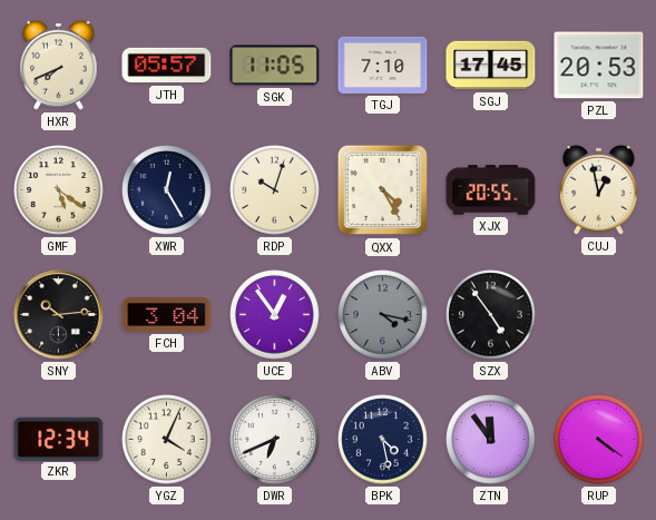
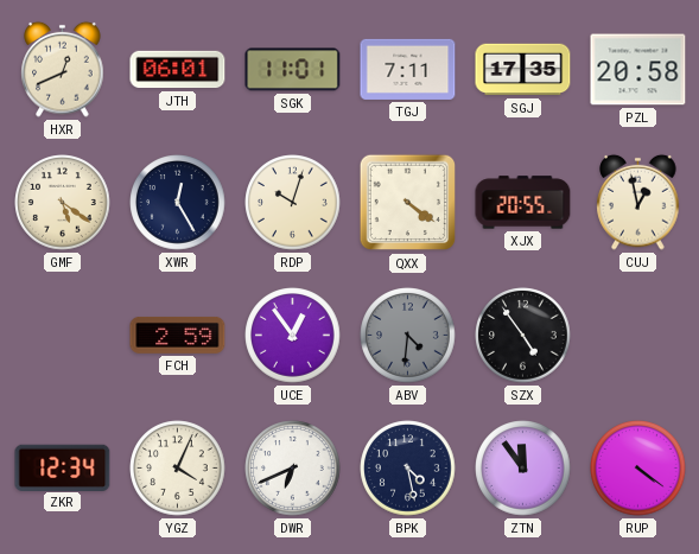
HXR: 7:41 -> 12:41 (63, 69)
JTH: 05:57 -> 06:01 (178, 70)
SGK: 11:05 -> 11:01 (293, 70)
TGJ: 7:10 -> 7:11 (408, 69)
SGJ: 17:45 -> 17:35 (523, 70)
PZL: 20:53 -> 20:58 (638, 70)
QXX: 4:25 -> 4:21 (408, 203)
SNY: 10:14 -> none (59, 315)
FCH: 3:04 -> 2:59 (178, 335)
ABV: 4:17 -> 4:31 (408, 336)
